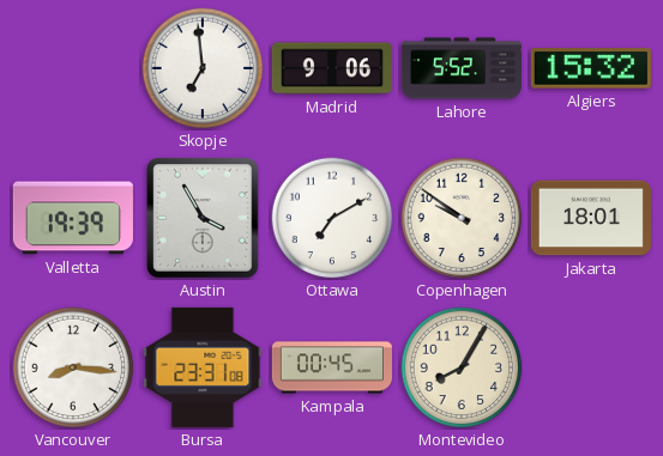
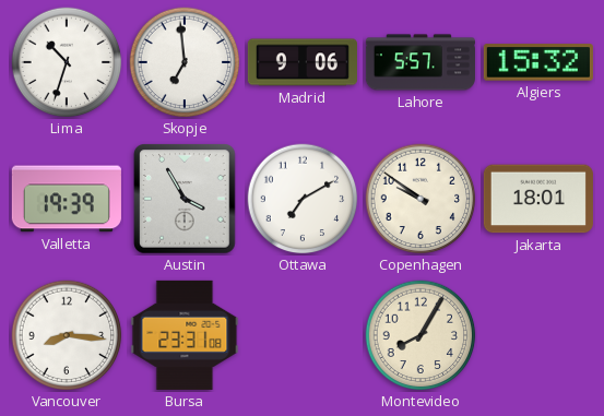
Lima: none -> 10:33 (67, 62)
Lahore: 5:52 -> 5:57 (421, 62)
Kampala: 00:45 -> none (332, 367)
